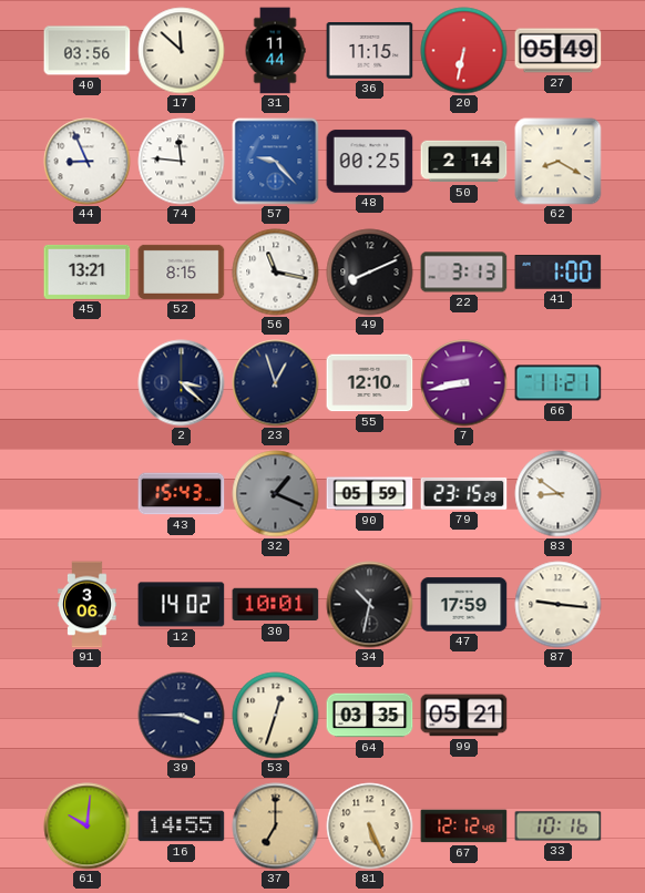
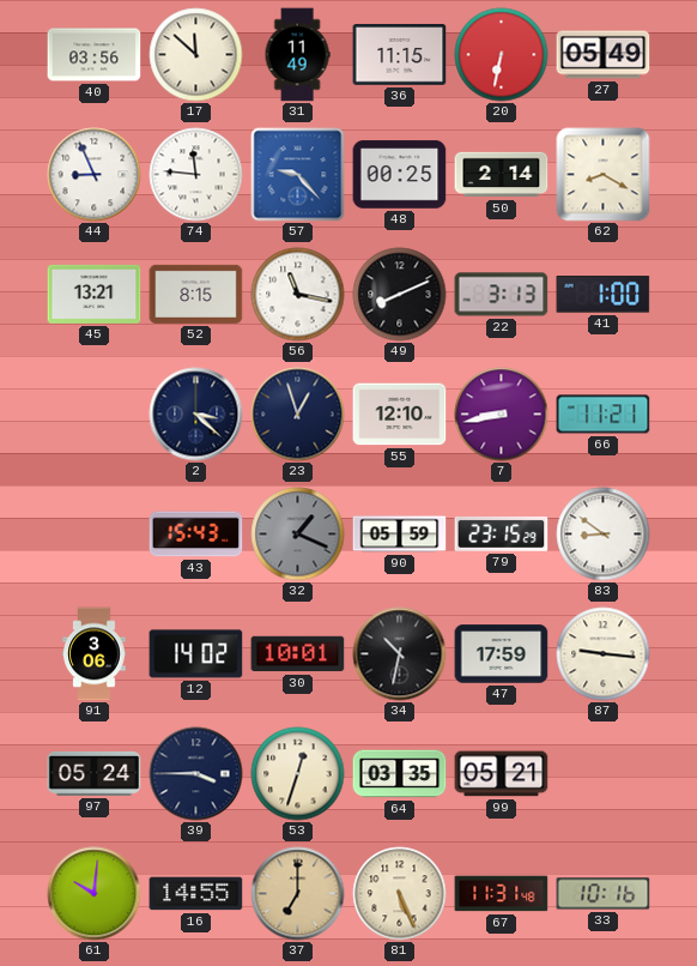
31: 11:44 -> 11:49 (297, 55)
97: none -> 05:24 (95, 773)
67: 12:12 -> 11:31 (502, 894)
